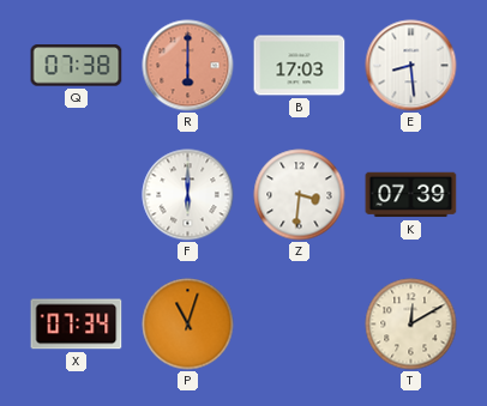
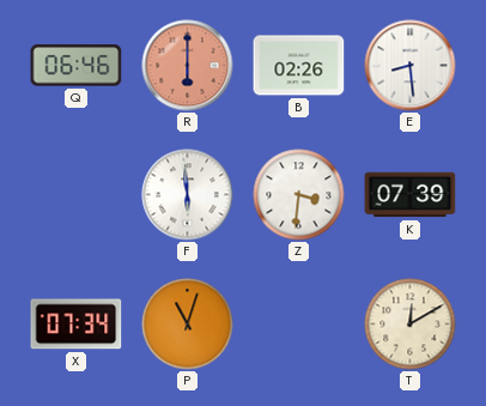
Q: 07:38 -> 06:46 (77, 66)
B: 17:03 -> 02:26 (299, 66)
F: 6:00 -> 5:59 (188, 195)
